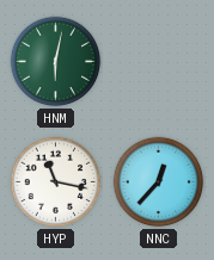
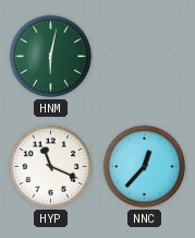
HYP: 11:17 -> 11:19 (51, 167)
